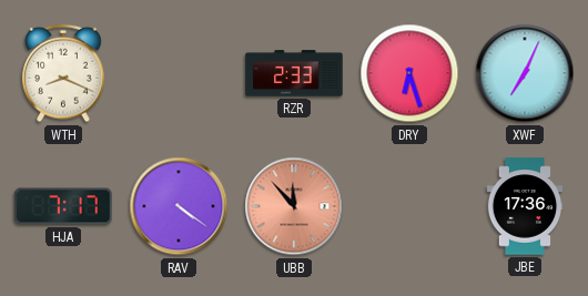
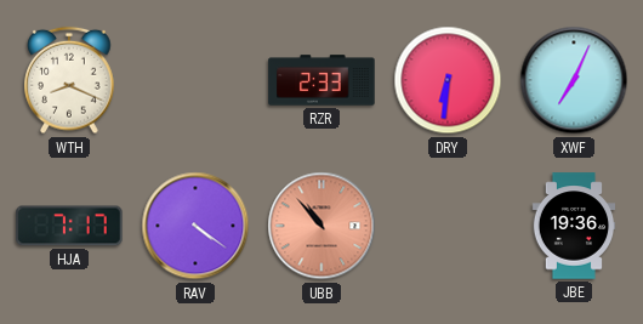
DRY: 6:27 -> 6:31 (448, 80)
UBB: 11:53 -> 10:53 (321, 226)
JBE: 17:36 -> 19:36 (574, 226)
